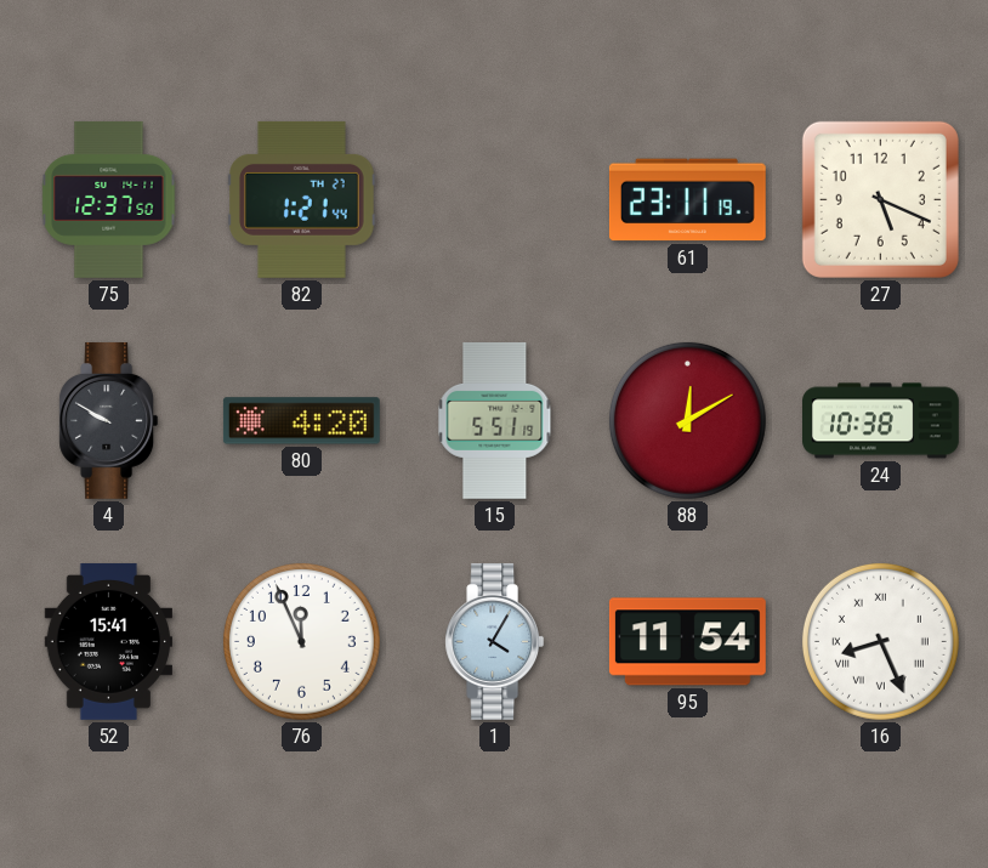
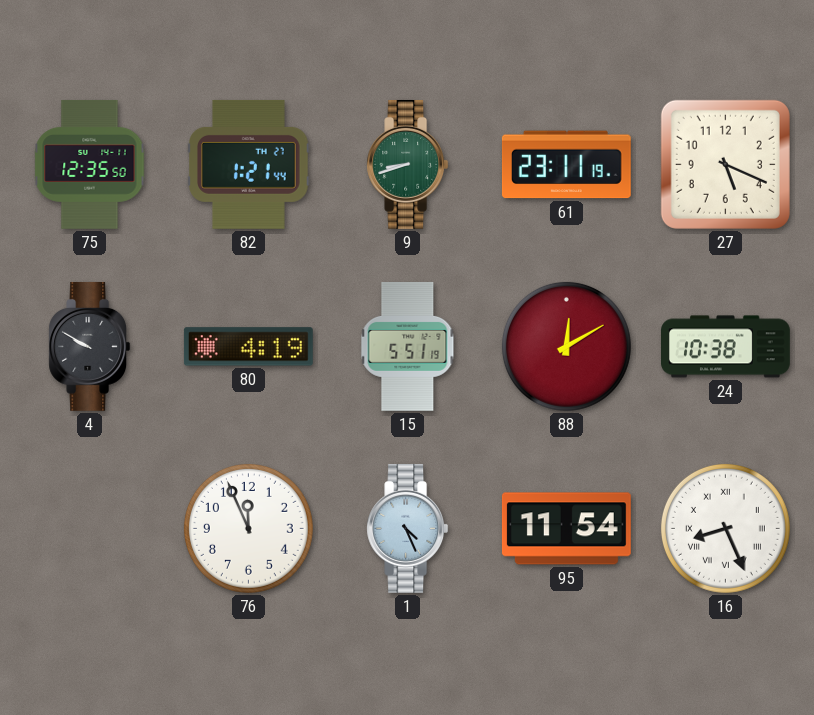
75: 12:37 -> 12:35 (90, 164)
9: none -> 8:42 (408, 164)
80: 4:20 -> 4:19 (248, 347)
52: 15:41 -> none (108, 641)
1: 4:05 -> 4:26 (408, 528)
